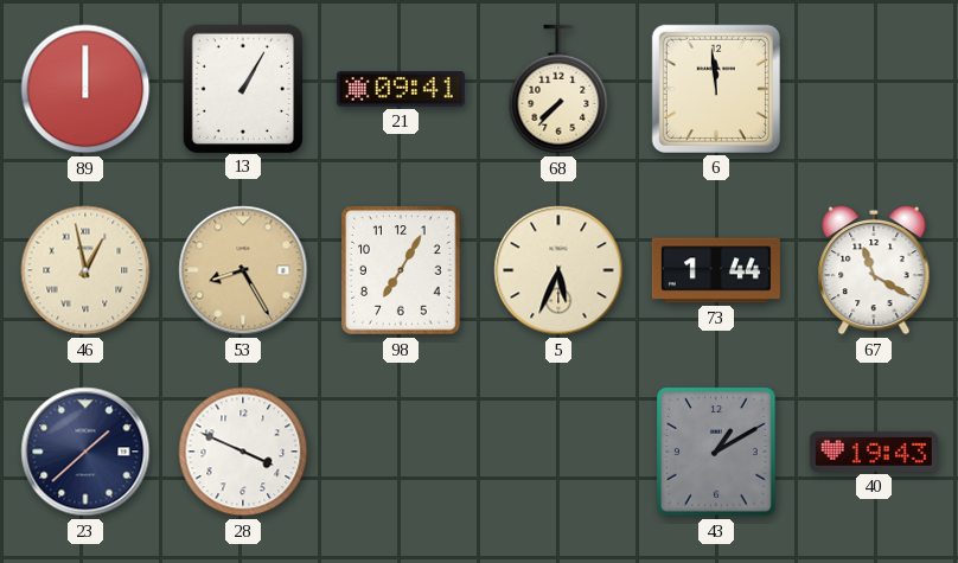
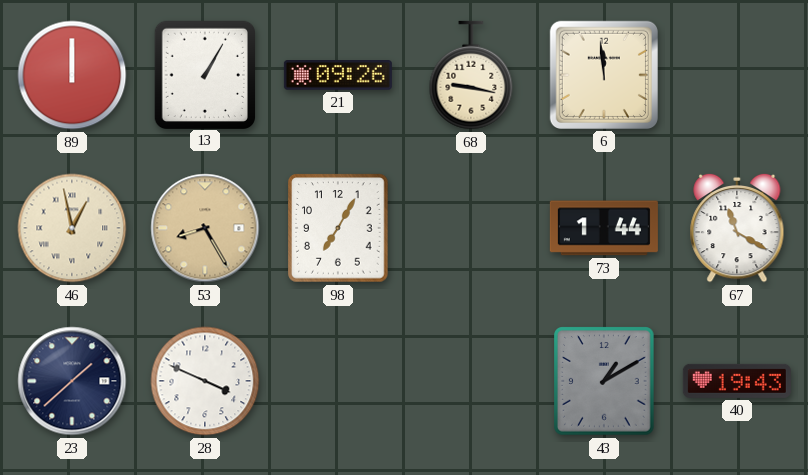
21: 09:41 -> 09:26 (338, 76)
68: 7:37 -> 9:17 (471, 75)
5: 5:34 -> none (558, 270)
